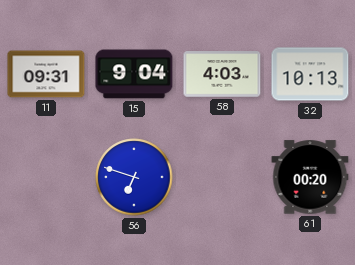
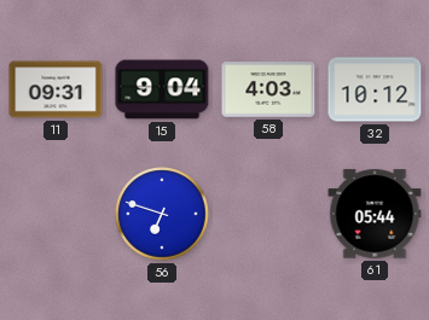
32: 10:13 -> 10:12 (375, 89)
61: 00:20 -> 05:44 (375, 214)
